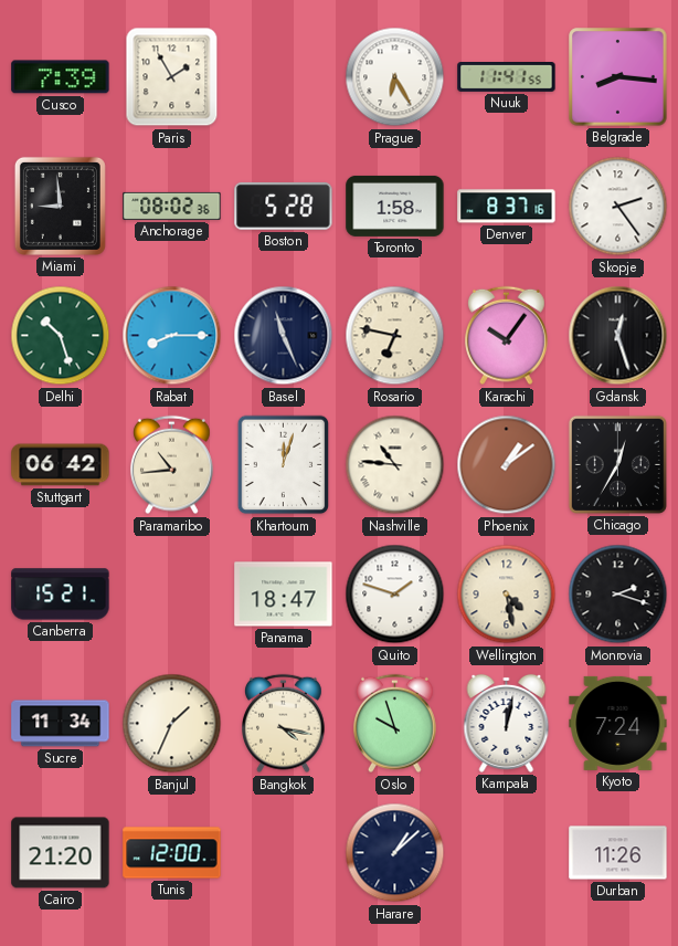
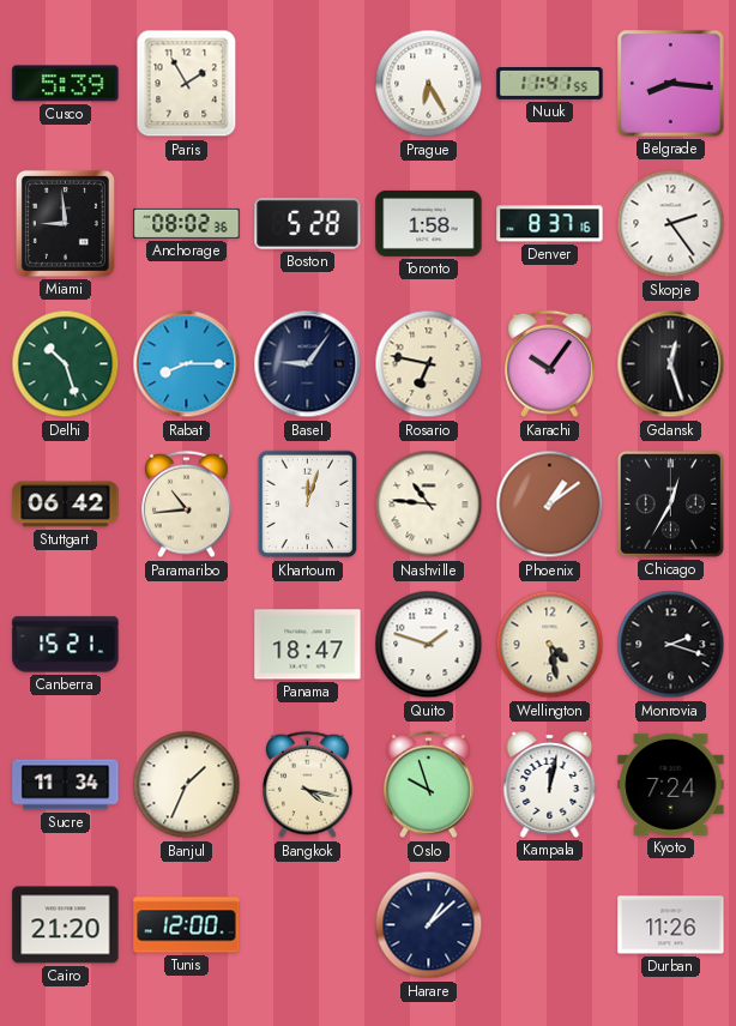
Cusco: 7:39 -> 5:39 (66, 84)
Basel: 11:26 -> 9:06 (308, 364)
